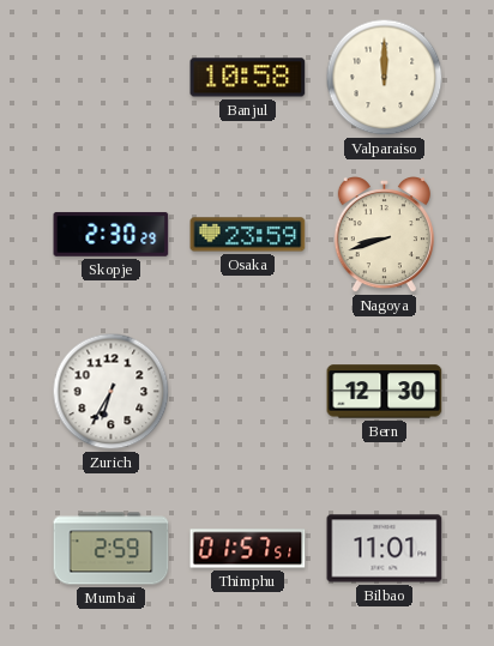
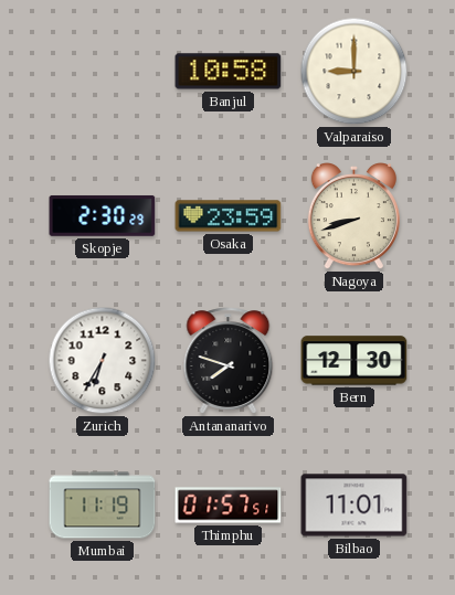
Valparaiso: 12:00 -> 9:00 (355, 72)
Antananarivo: none -> 7:48 (229, 361)
Mumbai: 2:59 -> 11:19 (103, 506)
